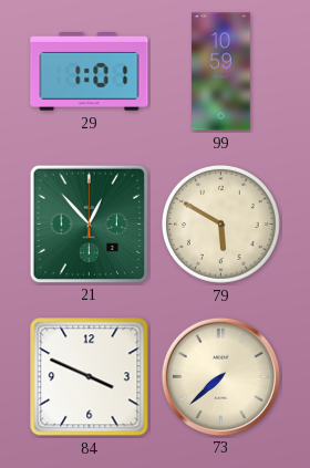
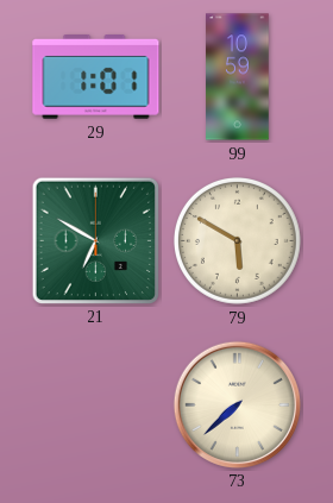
21: 12:53 -> 6:50 (95, 240)
84: 3:49 -> none (90, 377)
